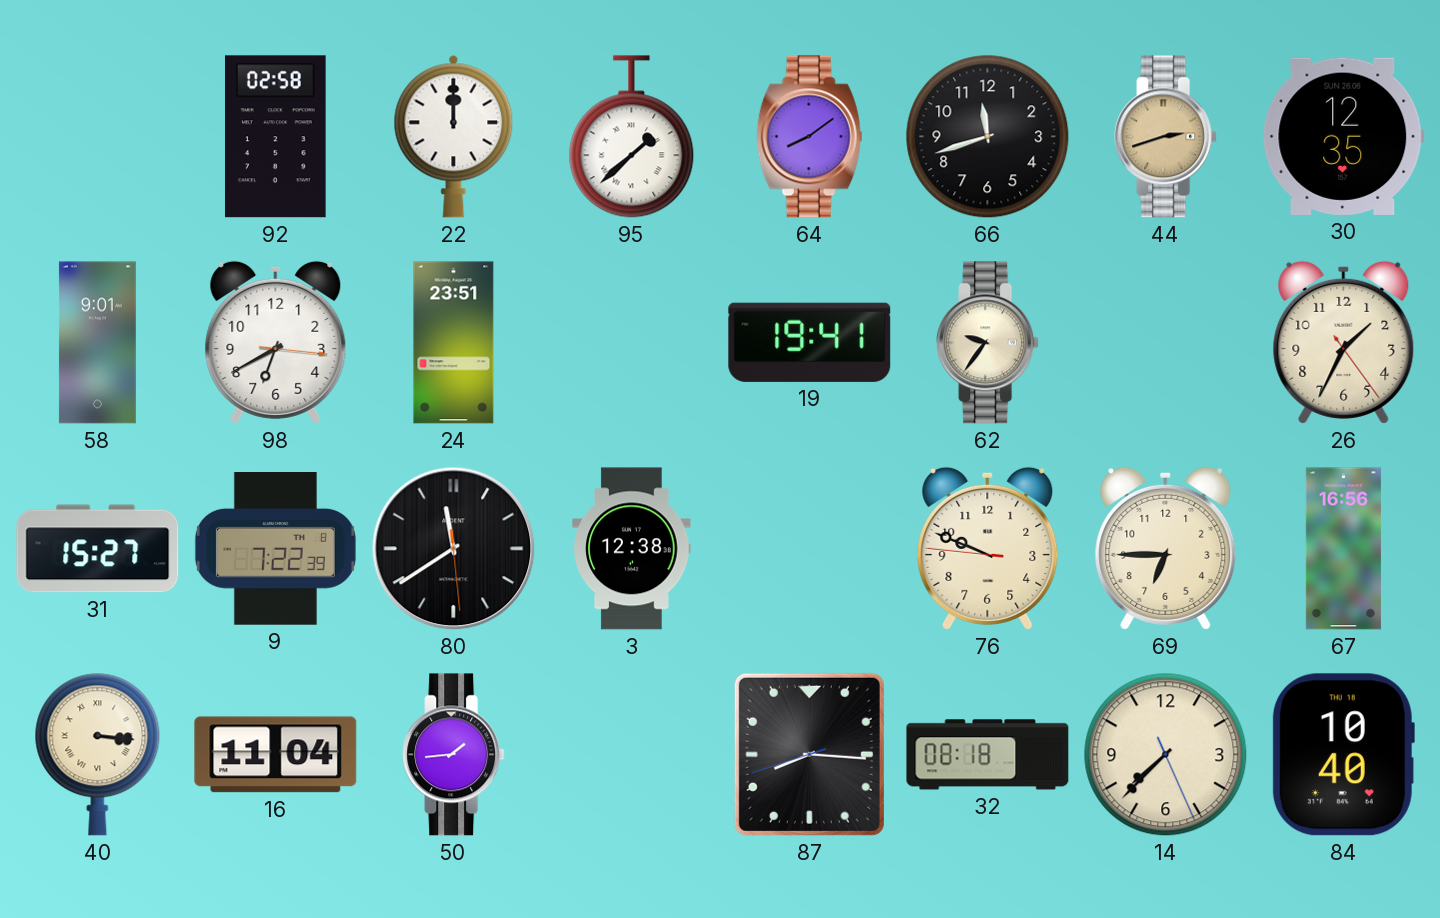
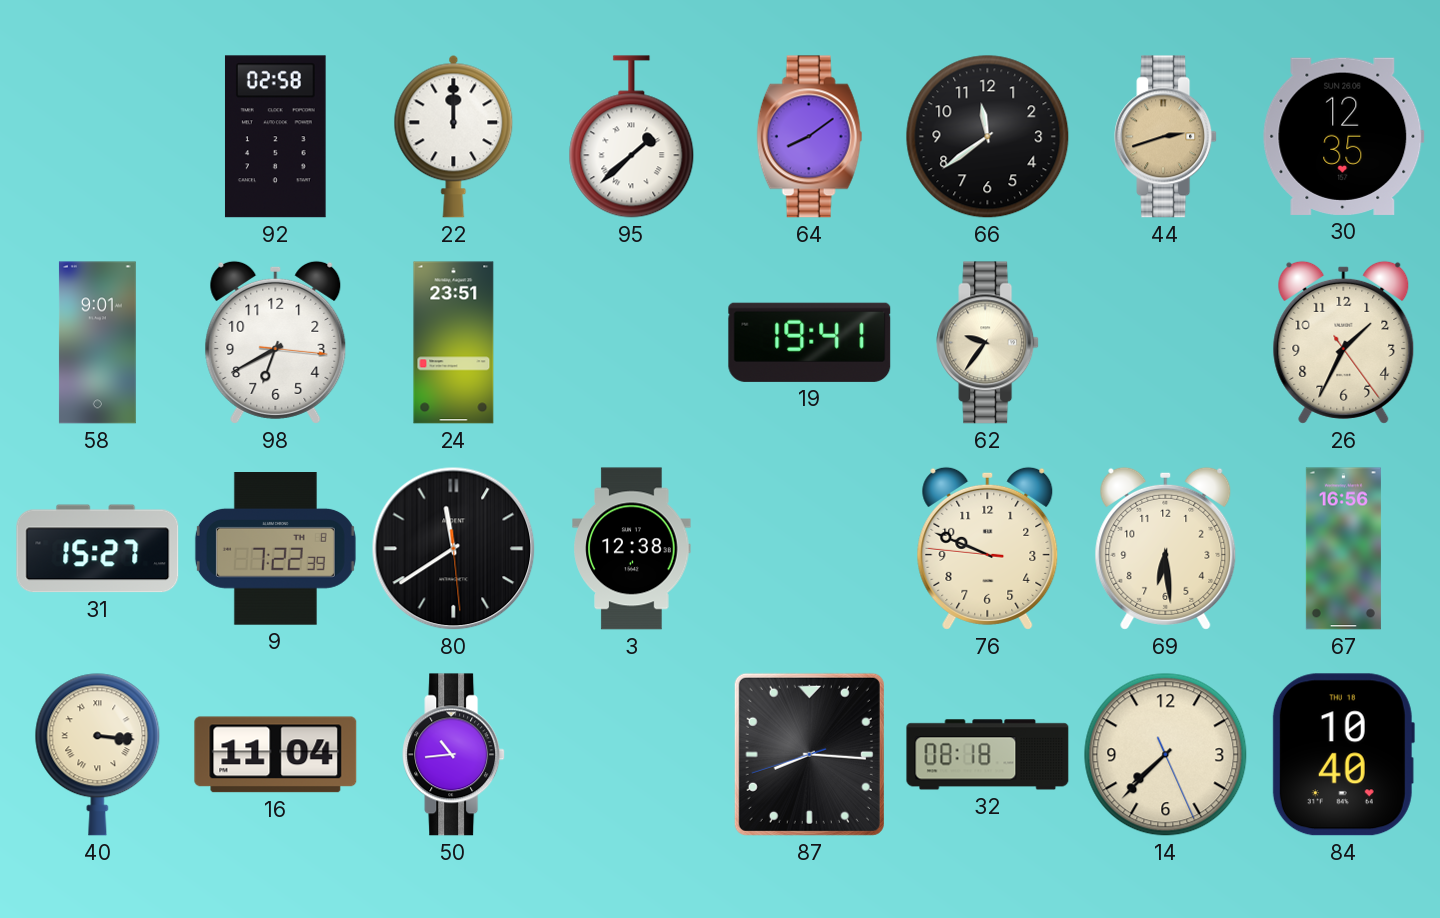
66: 11:42 -> 11:39 (988, 137)
69: 6:45 -> 6:29 (1166, 548)
50: 1:44 -> 10:44 (454, 755)
